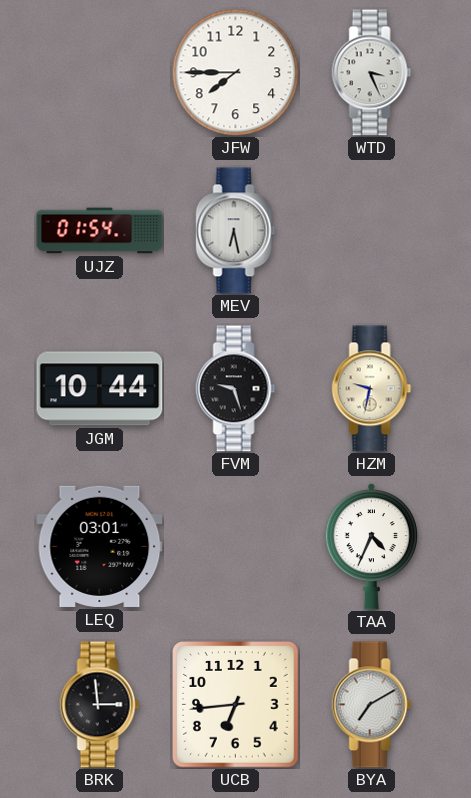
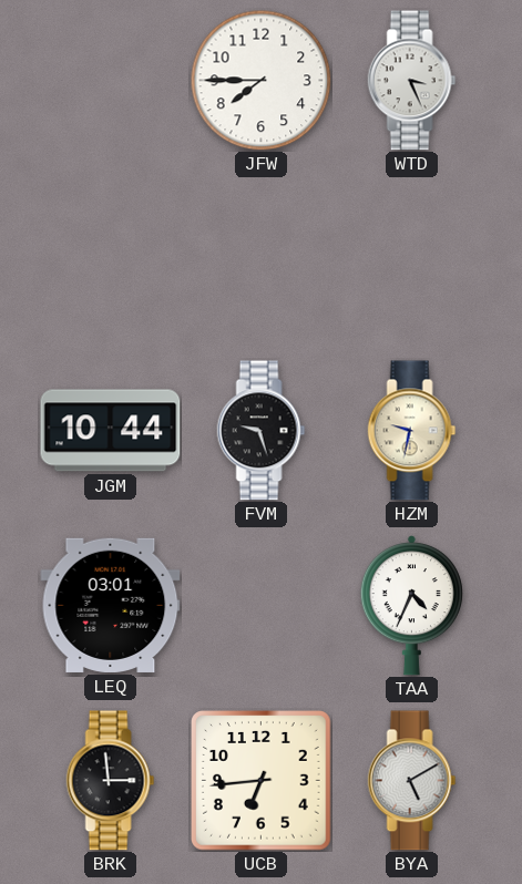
UJZ: 01:54 -> none (100, 231)
MEV: 6:28 -> none (236, 231)
BYA: 7:10 -> 5:10 (412, 781)
